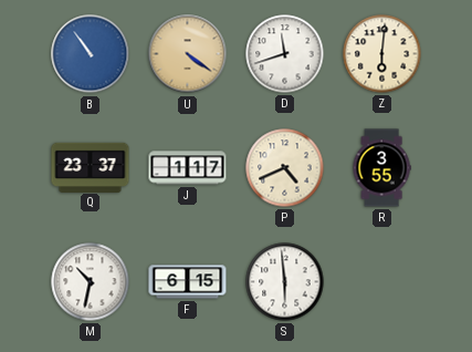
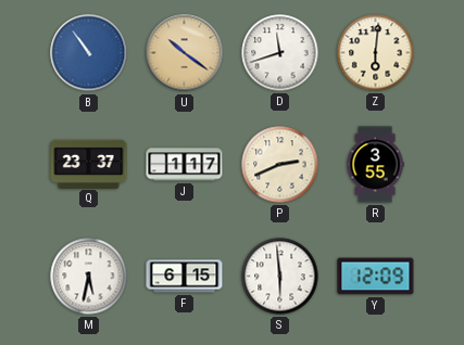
U: 4:21 -> 10:21 (185, 53)
P: 4:41 -> 2:41 (280, 165)
M: 10:32 -> 5:32 (89, 277)
Y: none -> 12:09 (376, 277)
